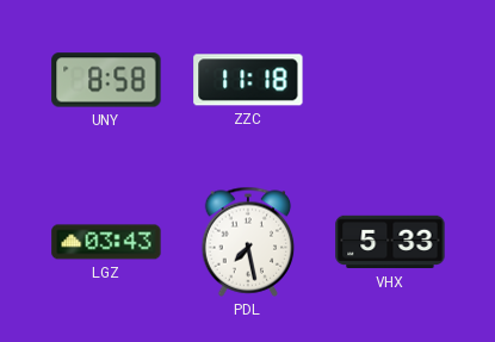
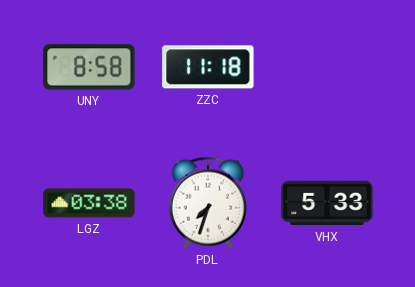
LGZ: 03:43 -> 03:38 (89, 203)
PDL: 7:28 -> 7:33 (208, 203)
